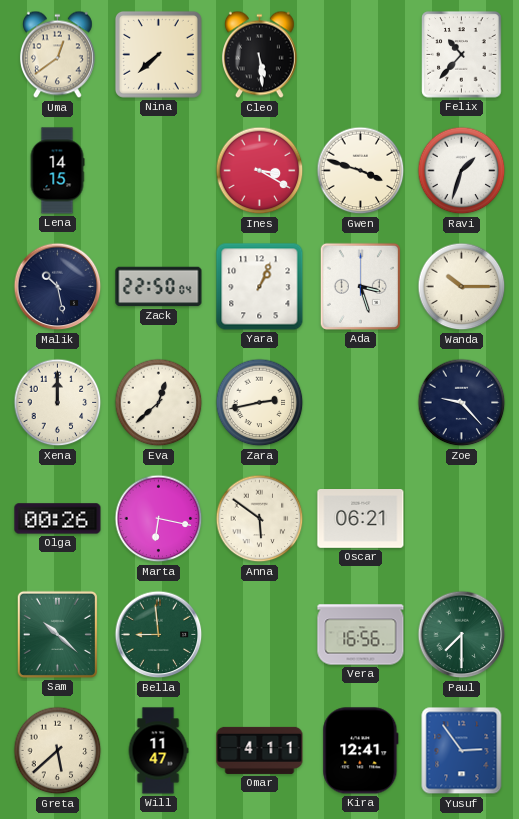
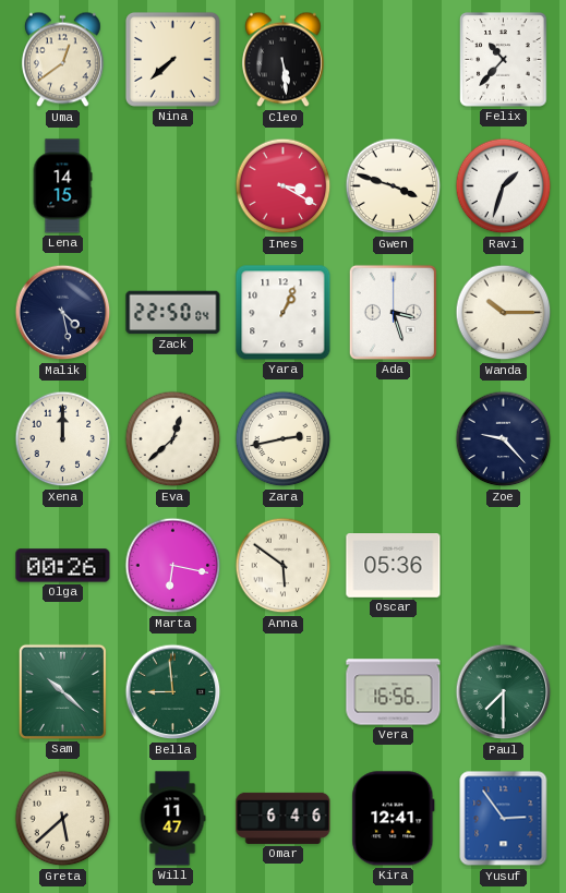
Malik: 10:28 -> 4:28 (63, 313)
Oscar: 06:21 -> 05:36 (394, 566)
Omar: 4:11 -> 6:46 (284, 818)
